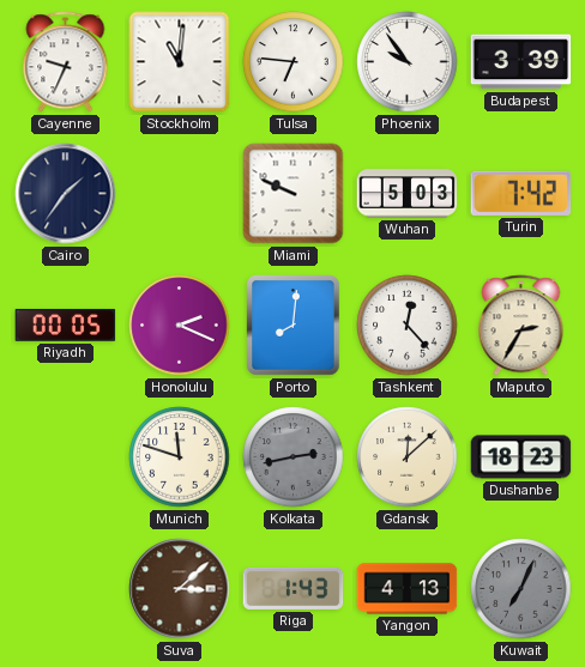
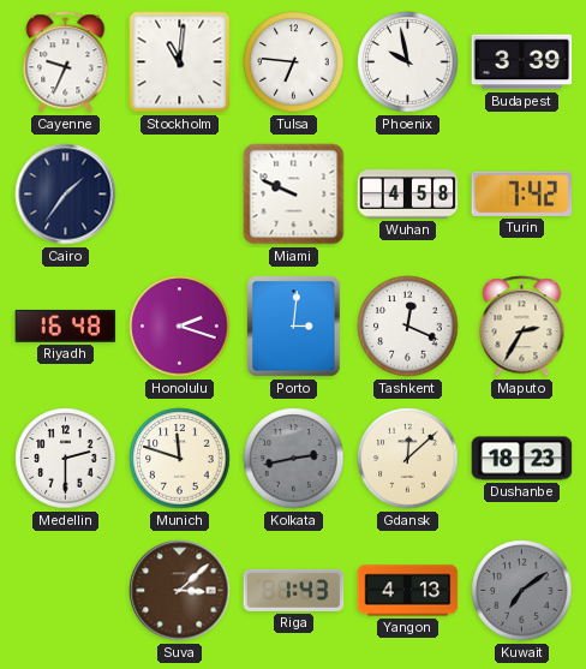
Phoenix: 9:54 -> 9:58 (408, 62)
Wuhan: 5:03 -> 4:58 (408, 195)
Riyadh: 00:05 -> 16:48 (66, 325)
Honolulu: 2:19 -> 2:18 (180, 327)
Porto: 8:01 -> 3:01 (294, 327)
Tashkent: 12:23 -> 12:19 (408, 327)
Medellin: none -> 2:30 (66, 459)
Kuwait: 7:04 -> 7:09 (522, 591)
